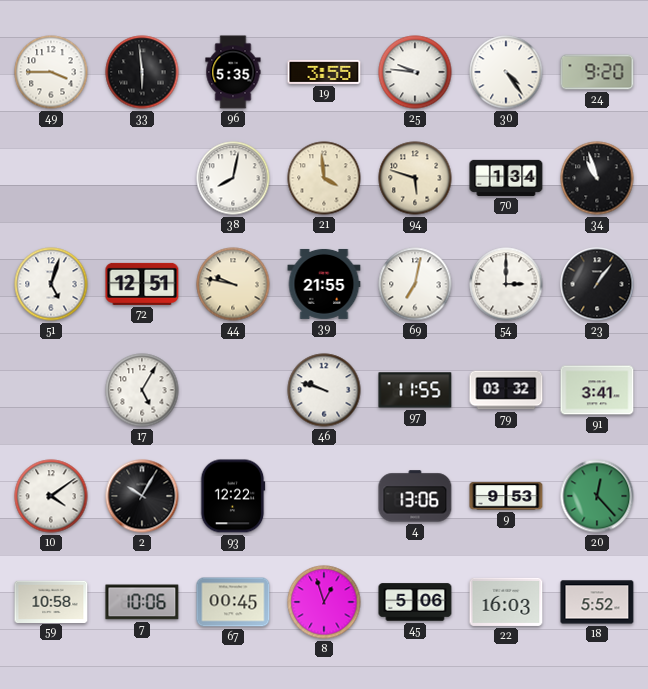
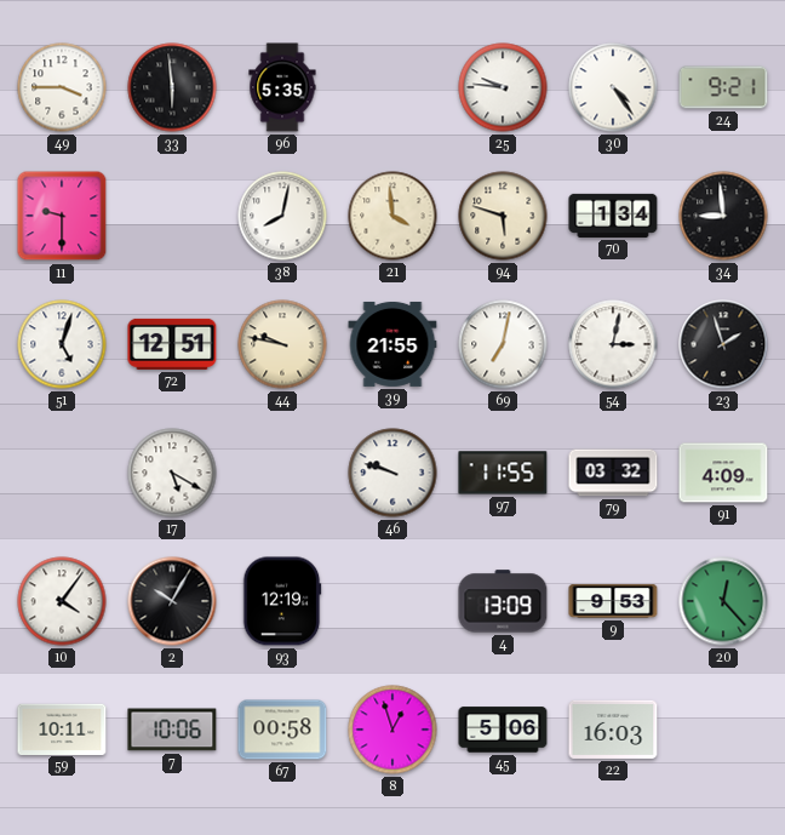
19: 3:55 -> none (324, 72)
24: 9:20 -> 9:21 (723, 87)
11: none -> 9:30 (62, 216)
34: 10:57 -> 8:59 (723, 216)
54: 3:00 -> 3:02 (613, 344)
23: 1:06 -> 1:57 (723, 344)
17: 5:05 -> 5:20 (172, 473)
91: 3:41 -> 4:09 (723, 473)
10: 4:09 -> 4:06 (62, 601)
93: 12:22 -> 12:19 (282, 601)
4: 13:06 -> 13:09 (503, 601)
59: 10:58 -> 10:11 (62, 728)
67: 00:45 -> 00:58 (282, 730)
18: 5:52 -> none (597, 602)
